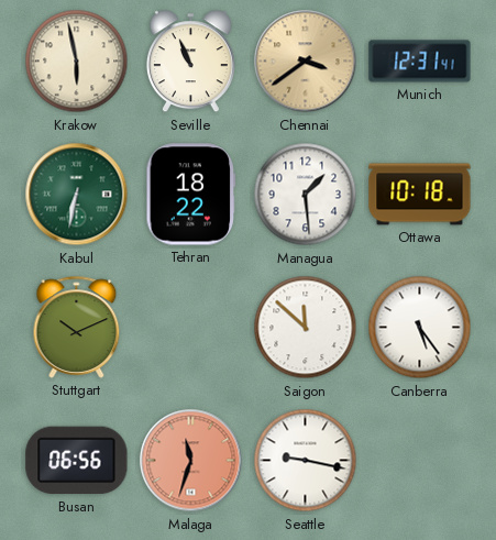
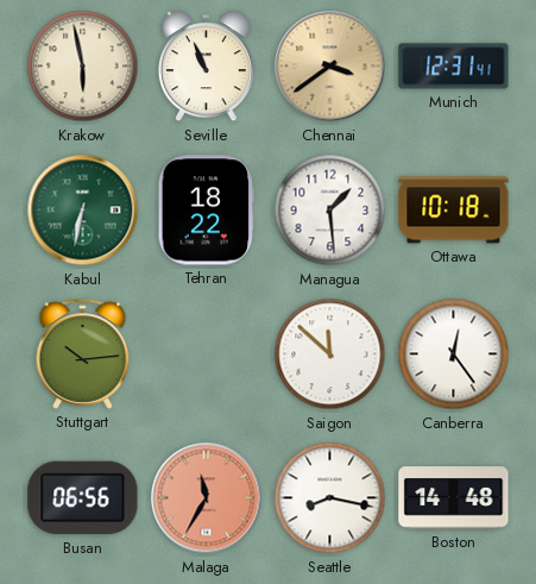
Stuttgart: 10:11 -> 10:14 (83, 353)
Canberra: 5:24 -> 12:24 (454, 354)
Malaga: 11:33 -> 11:35 (207, 498)
Seattle: 9:17 -> 8:17 (330, 498)
Boston: none -> 14:48 (454, 498)
